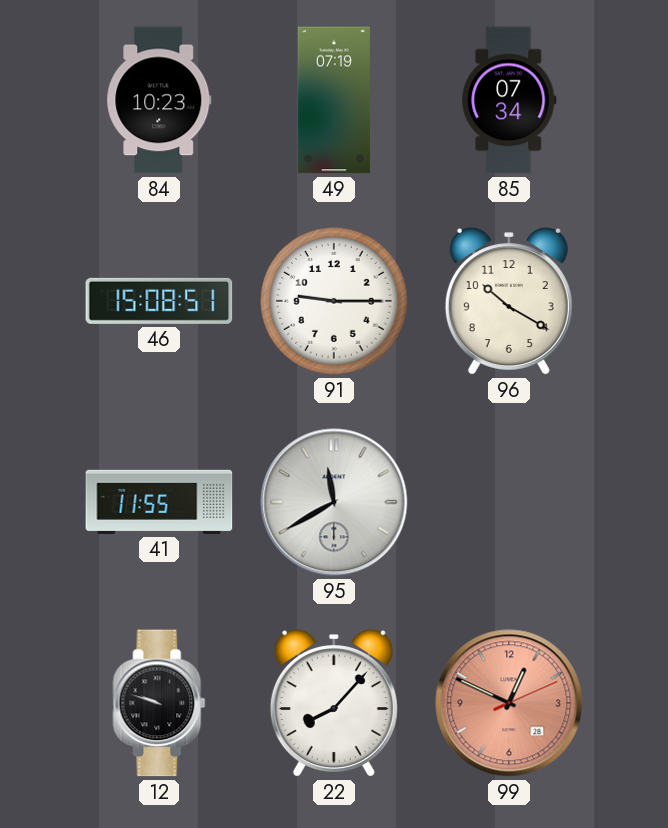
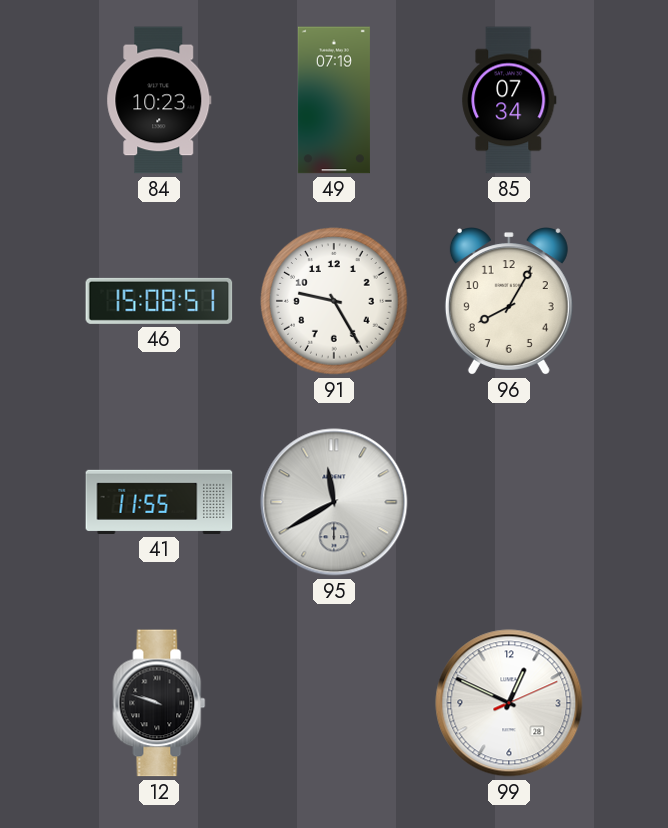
91: 9:15 -> 9:25 (335, 302)
96: 10:20 -> 8:05 (509, 301)
22: 8:07 -> none (334, 703)
99 dial: salmon -> white (509, 703)
